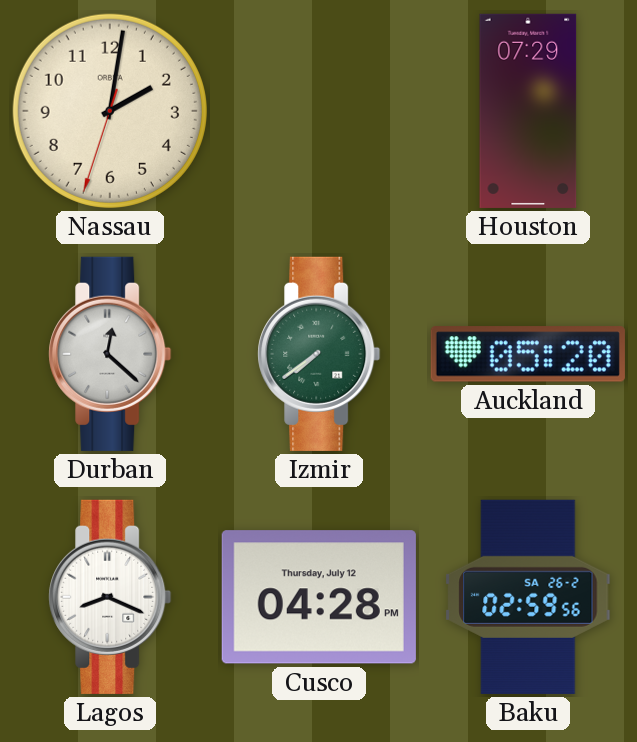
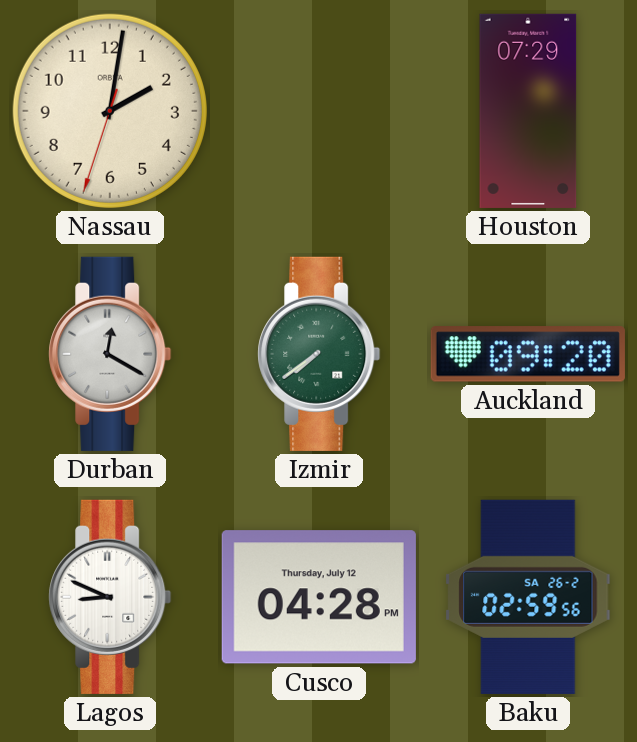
Durban: 12:22 -> 12:20 (110, 354)
Auckland: 05:20 -> 09:20 (528, 354)
Lagos: 8:19 -> 8:49 (110, 597)
